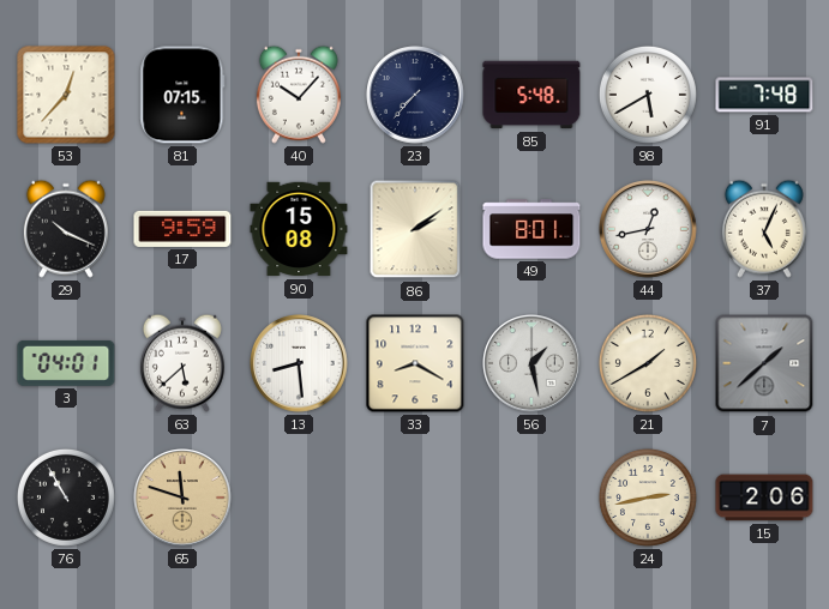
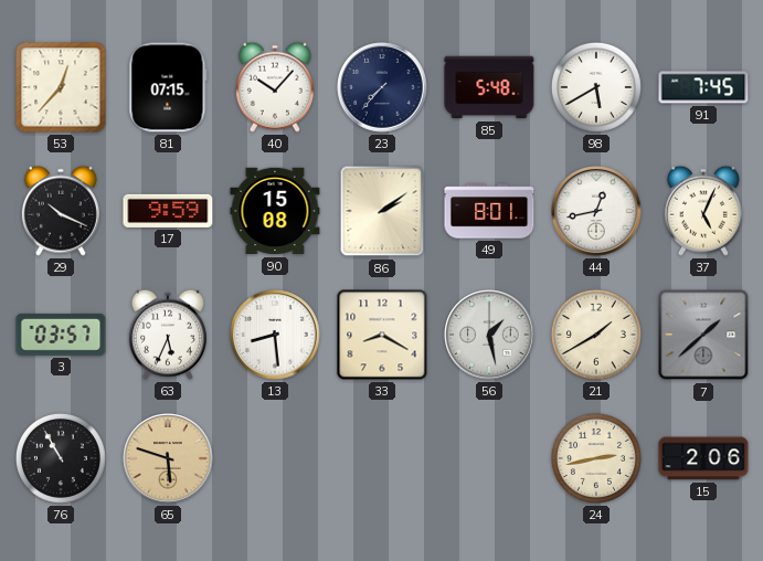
91: 7:48 -> 7:45 (703, 87)
3: 04:01 -> 03:57 (61, 335)
63: 5:38 -> 5:34 (168, 335)
65: 11:48 -> 5:48 (168, 458)
